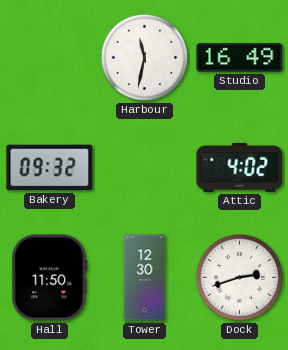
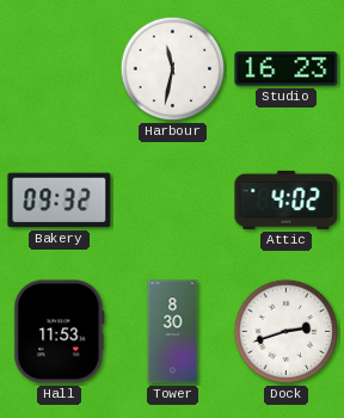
Studio: 16:49 -> 16:23 (287, 69)
Hall: 11:50 -> 11:53 (60, 332)
Tower: 12:30 -> 8:30 (173, 332)
